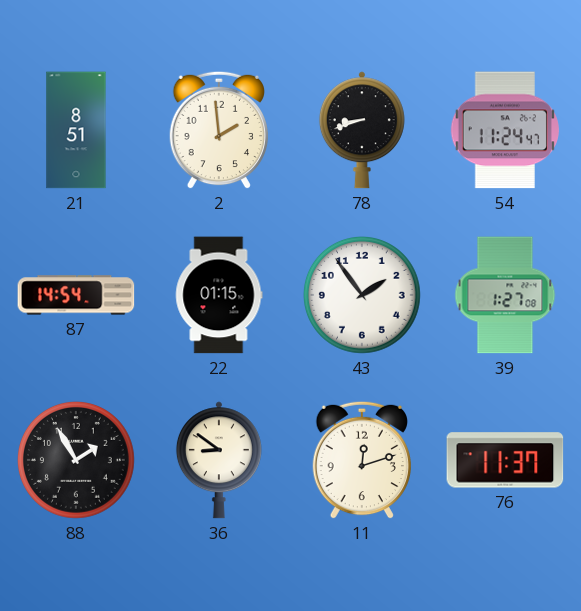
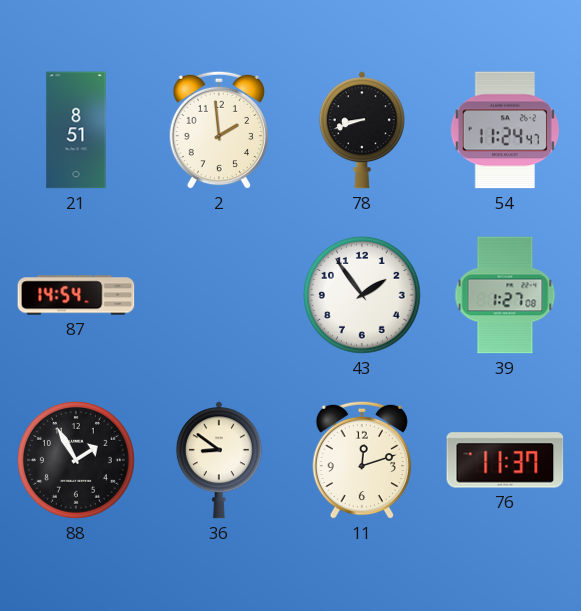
22: 01:15 -> none (219, 295)
